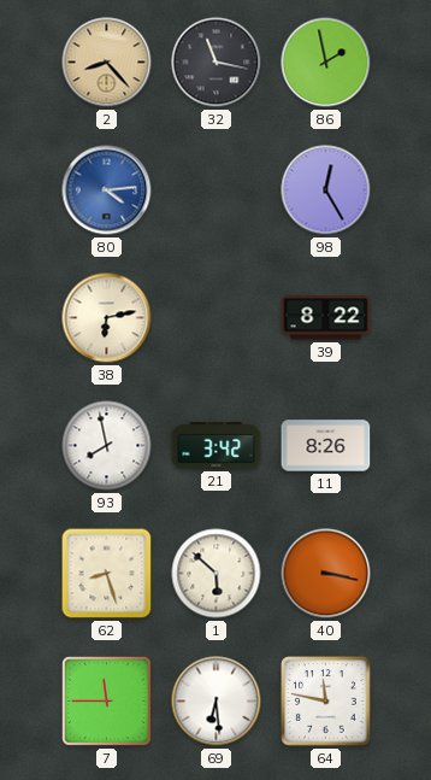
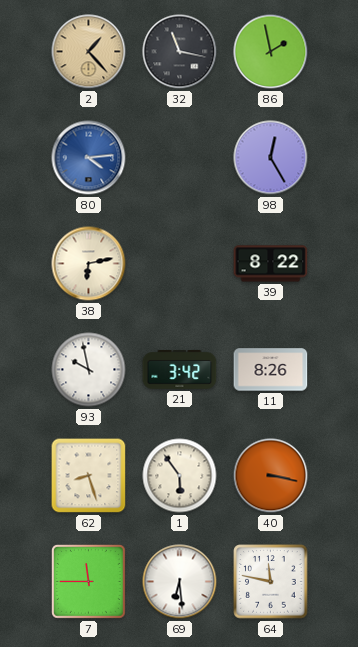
2: 8:23 -> 1:23 (89, 52)
93: 7:58 -> 9:58 (89, 370)
1: 5:52 -> 5:54 (180, 476)
